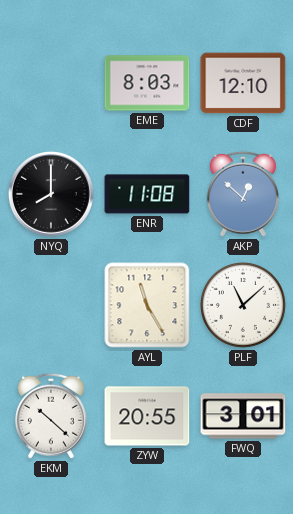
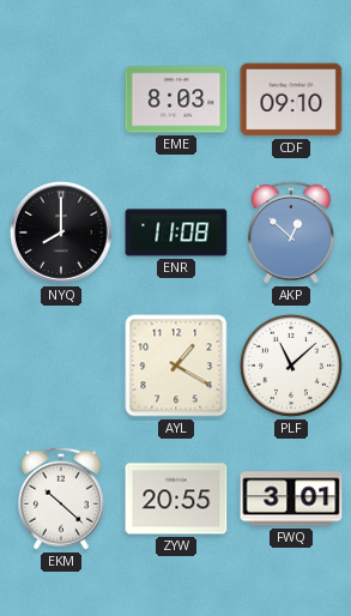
CDF: 12:10 -> 09:10 (291, 99)
AYL: 11:25 -> 1:20 (176, 366)
